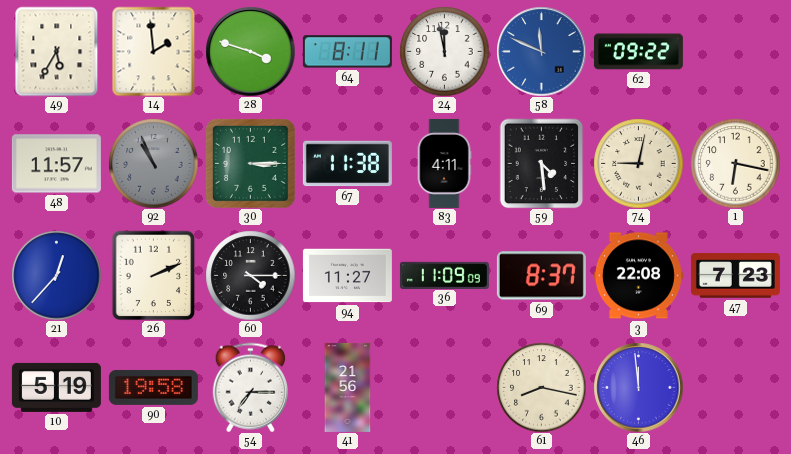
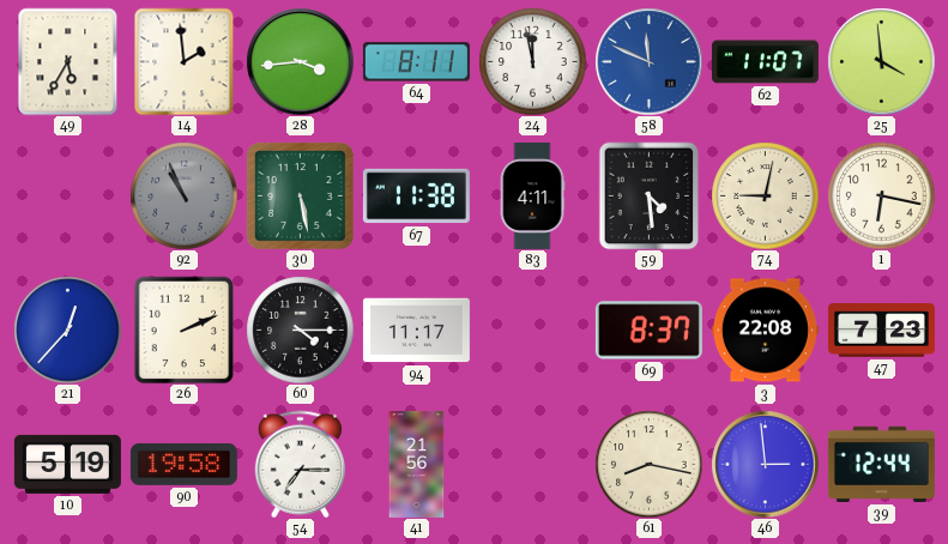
28: 3:48 -> 3:44 (300, 61)
62: 09:22 -> 11:07 (765, 62)
25: none -> 3:59 (881, 61)
48: 11:57 -> none (56, 164)
30: 3:15 -> 5:28 (300, 195)
94: 11:27 -> 11:17 (416, 331)
36: 11:09 -> none (444, 275)
46: 11:59 -> 2:59 (765, 464)
39: none -> 12:44 (881, 464)
